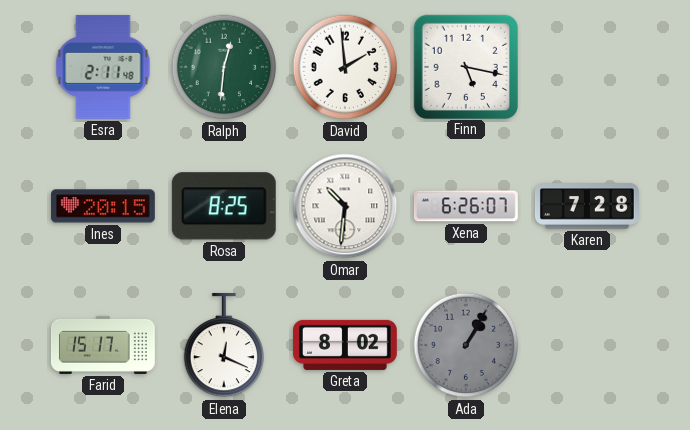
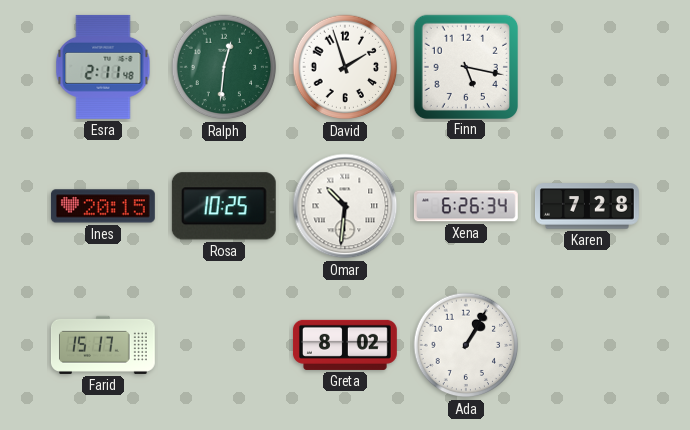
David: 1:59 -> 1:57 (345, 67)
Rosa: 8:25 -> 10:25 (224, 206)
Xena: 6:26:07 -> 6:26:34 (466, 206)
Elena: 12:19 -> none (223, 345)
Ada dial: grey -> white (466, 345)
